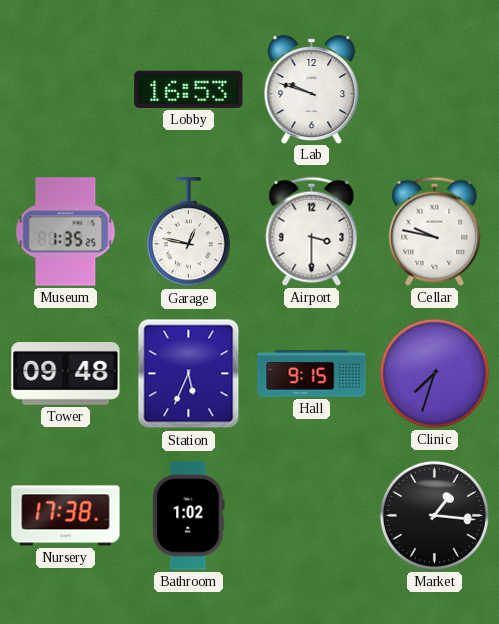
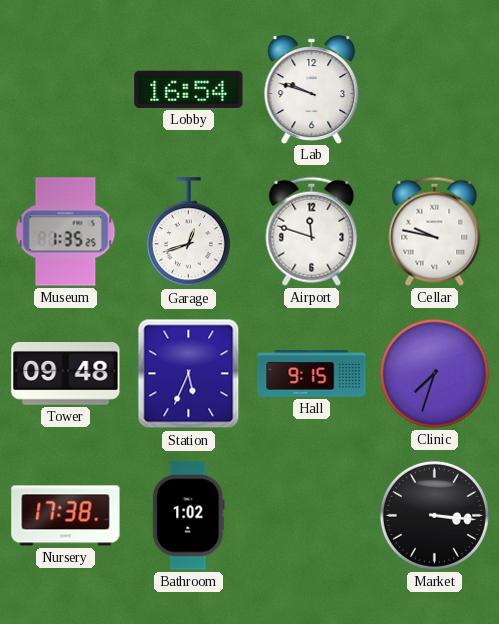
Lobby: 16:53 -> 16:54 (189, 89)
Garage: 12:47 -> 12:42 (188, 232)
Airport: 3:30 -> 11:48 (312, 231)
Market: 1:16 -> 3:16 (434, 515)
